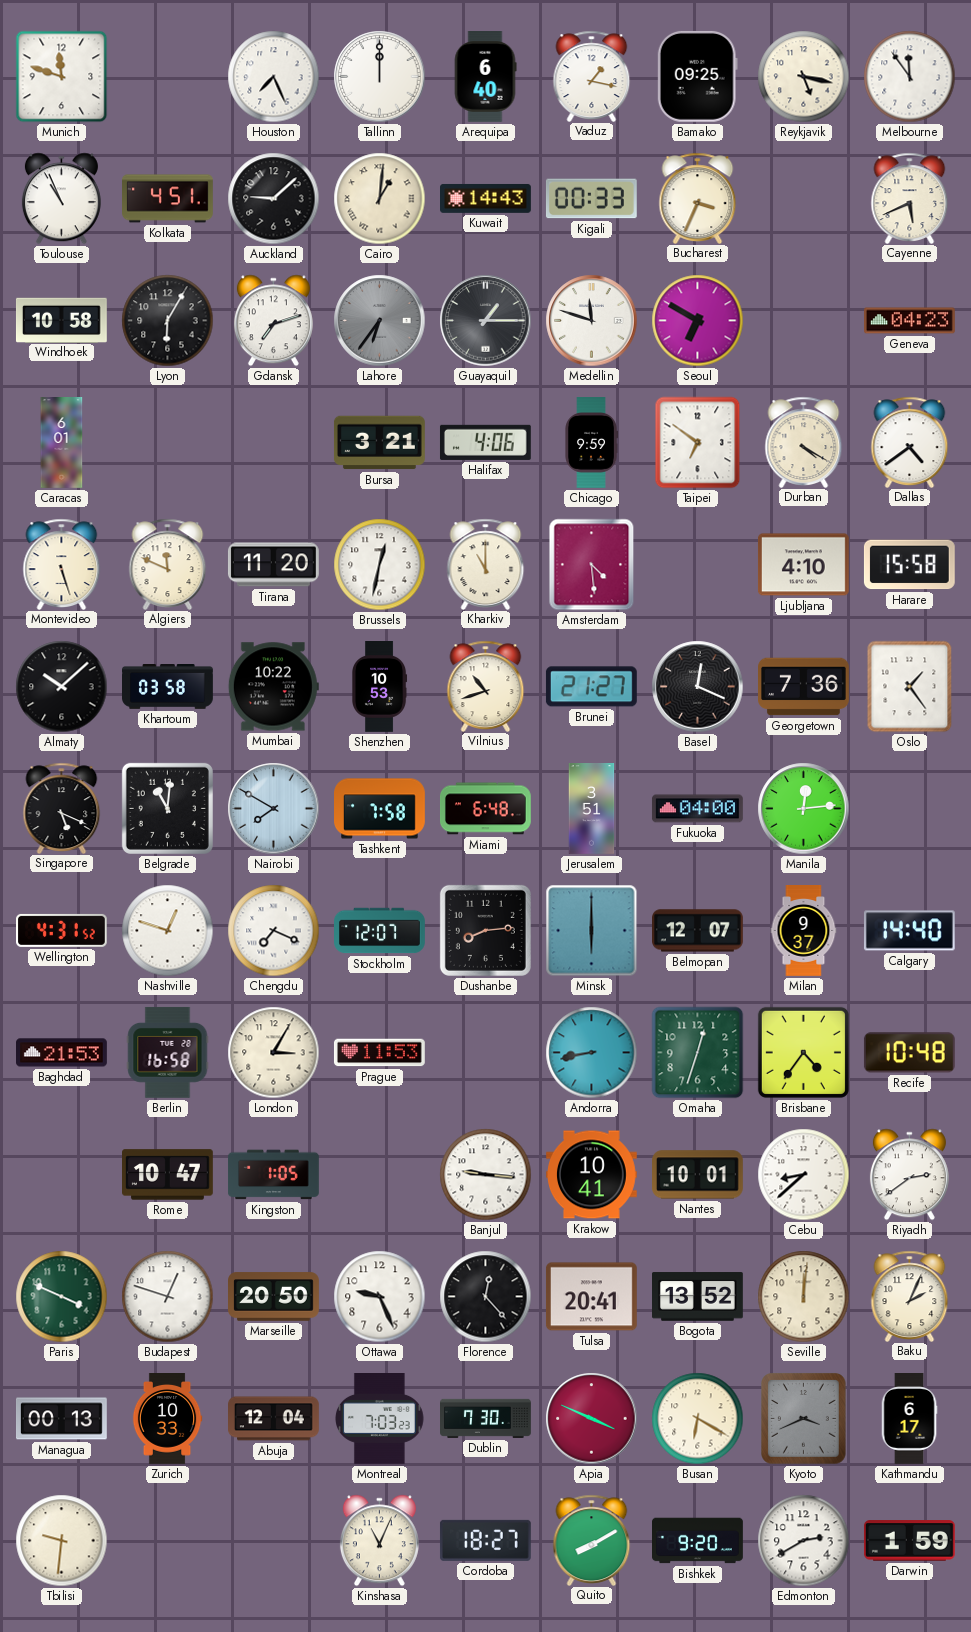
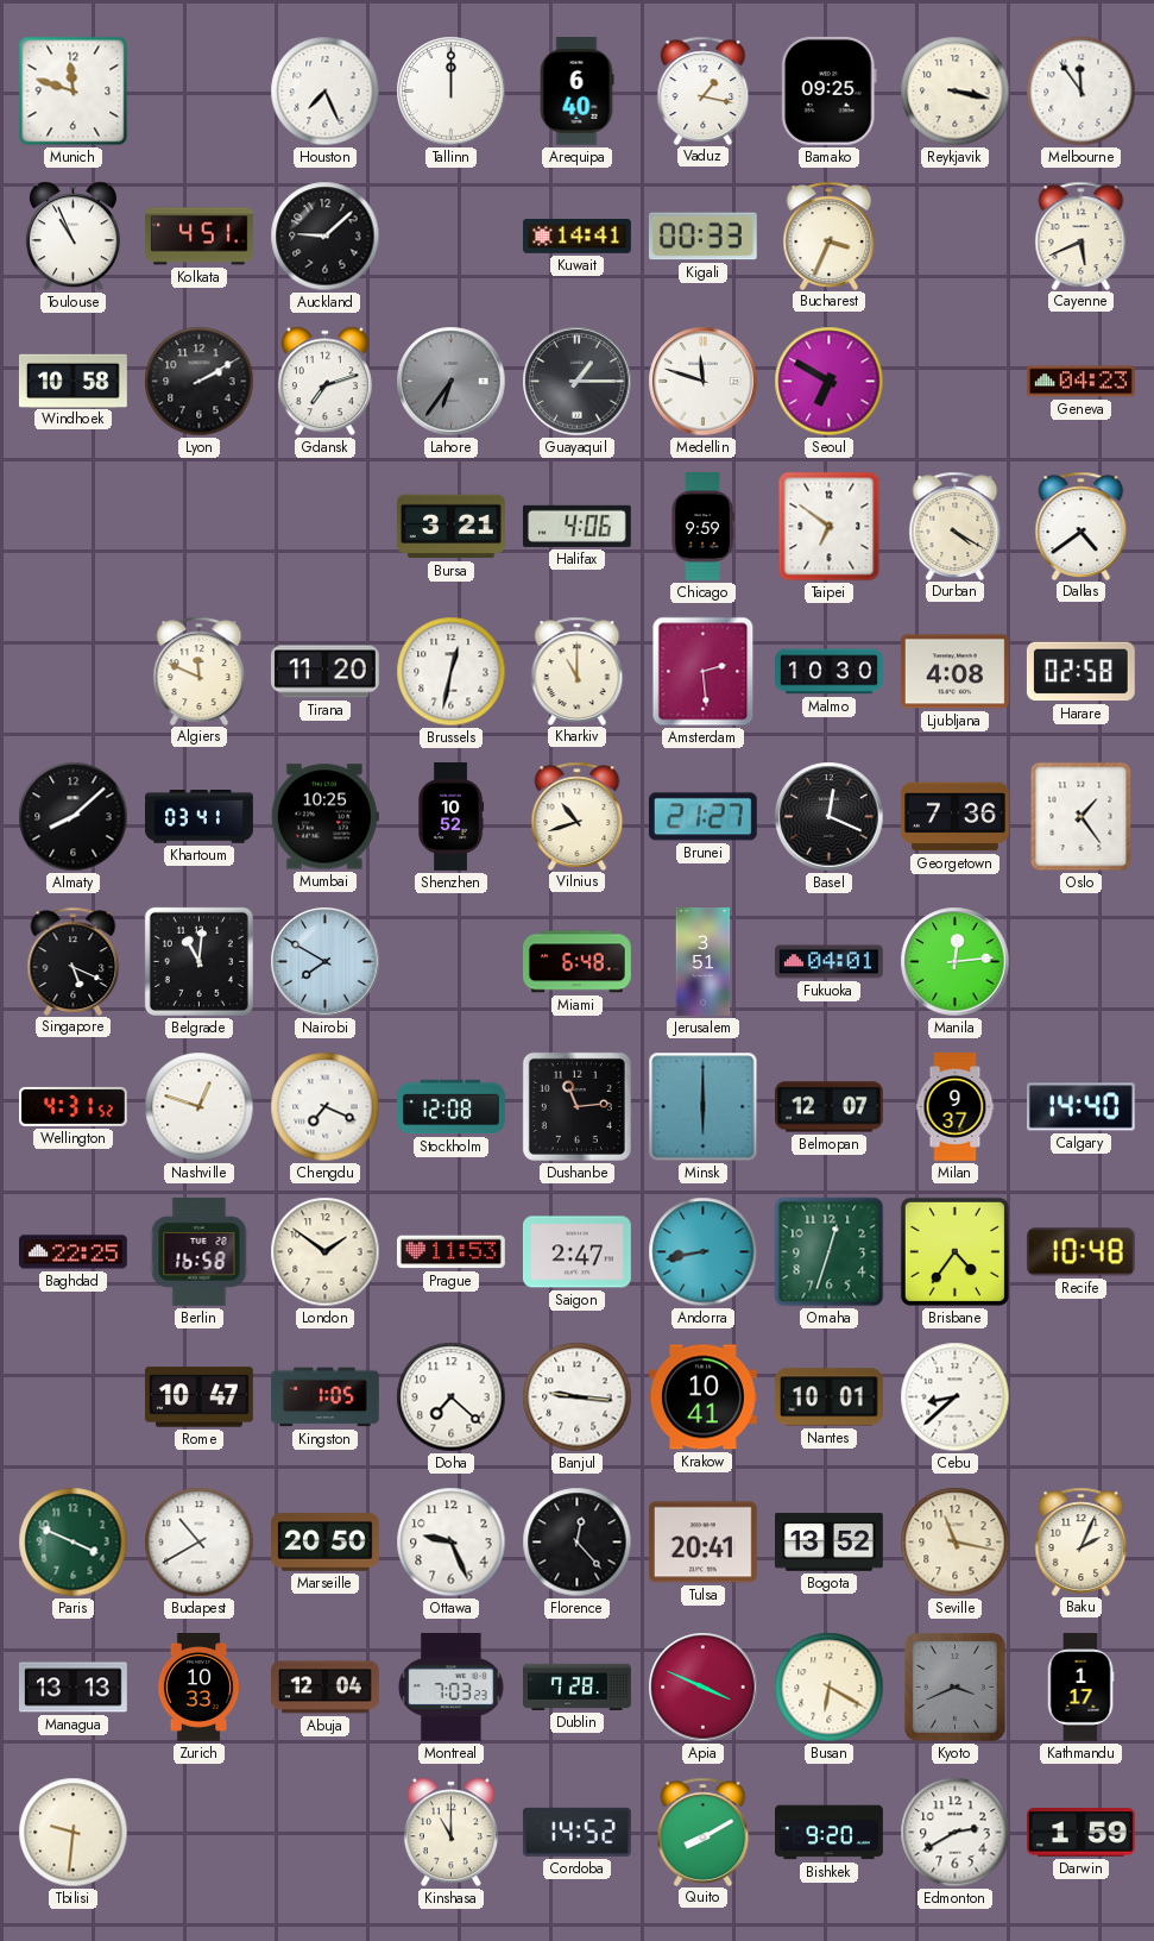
Reykjavik: 5:17 -> 3:17 (956, 92)
Cairo: 1:01 -> none (380, 199)
Kuwait: 14:43 -> 14:41 (578, 235)
Lyon: 6:05 -> 2:10 (200, 382)
Caracas: 6:01 -> none (62, 443)
Montevideo: 5:27 -> none (62, 564)
Amsterdam: 4:29 -> 2:29 (704, 672)
Malmo: none -> 10:30 (830, 672)
Ljubljana: 4:10 -> 4:08 (954, 672)
Harare: 15:58 -> 02:58 (1080, 672)
Almaty: 10:08 -> 8:08 (74, 817)
Khartoum: 03:58 -> 03:41 (200, 817)
Mumbai: 10:22 -> 10:25 (324, 817)
Shenzhen: 10:53 -> 10:52 (452, 817)
Tashkent: 7:58 -> none (380, 809)
Fukuoka: 04:00 -> 04:01 (828, 962)
Stockholm: 12:07 -> 12:08 (452, 1107)
Dushanbe: 8:14 -> 11:14 (576, 1106)
Baghdad: 21:53 -> 22:25 (74, 1252)
London: 3:05 -> 1:51 (326, 1252)
Saigon: none -> 2:47 (576, 1252)
Doha: none -> 7:22 (452, 1397)
Riyadh: 2:39 -> none (909, 1175)
Budapest: 12:48 -> 10:40 (200, 1543)
Seville: 12:01 -> 11:17 (956, 1543)
Managua: 00:13 -> 13:13 (74, 1688)
Dublin: 7:30 -> 7:28 (578, 1686)
Kathmandu: 6:17 -> 1:17 (1080, 1688)
Kinshasa: 11:04 -> 11:00 (450, 1833)
Cordoba: 18:27 -> 14:52 (576, 1832)
